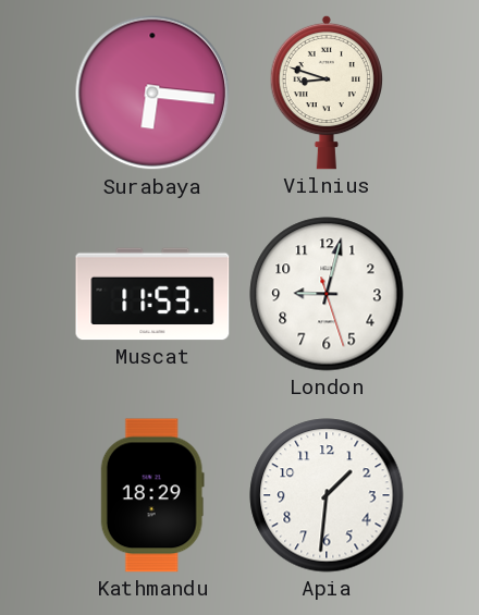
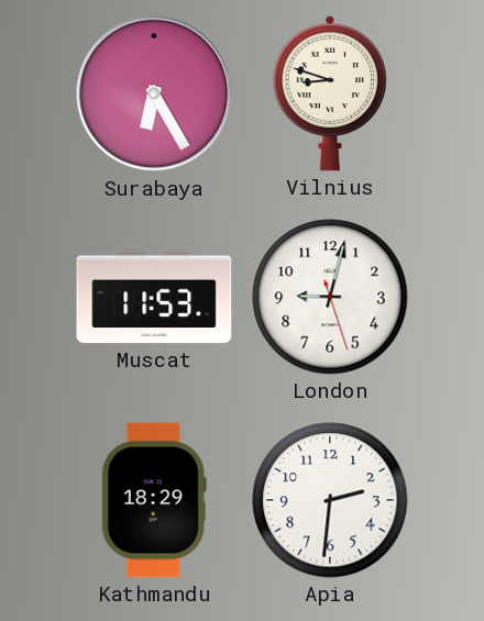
Surabaya: 6:16 -> 6:25 (154, 93)
Apia: 1:31 -> 2:31 (330, 500)
